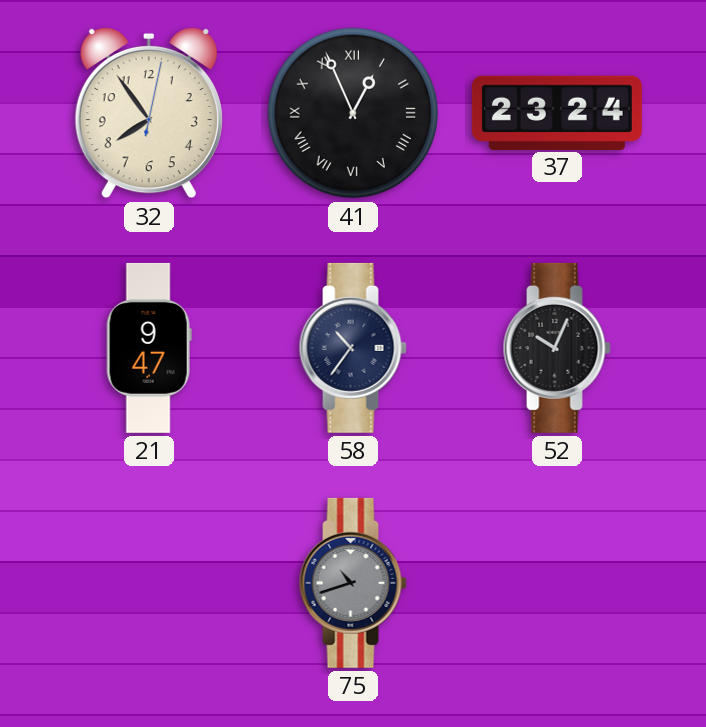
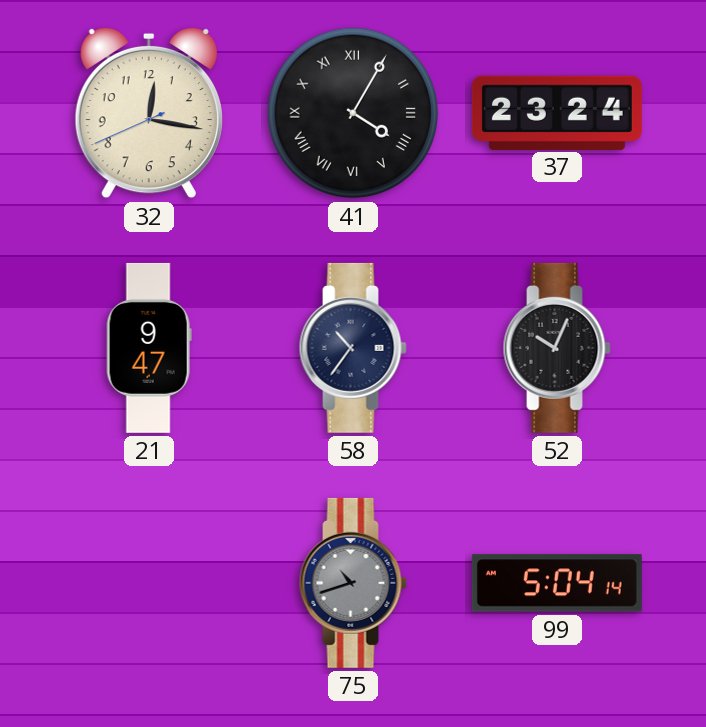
32: 7:54 -> 12:16 (149, 113)
41: 12:56 -> 4:05 (353, 113)
99: none -> 5:04 (557, 583)
